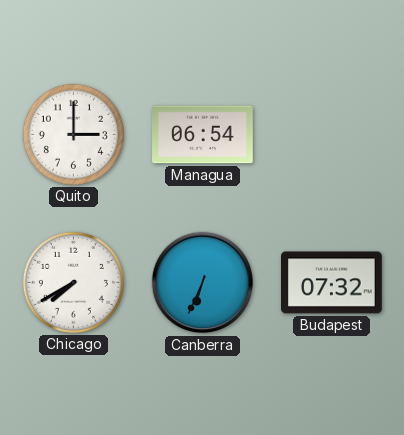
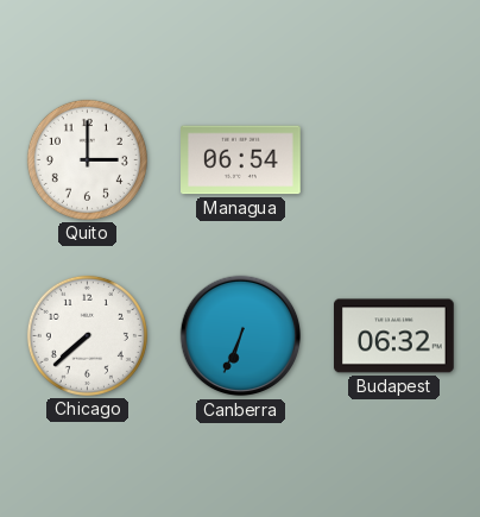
Chicago: 7:40 -> 7:38 (87, 335)
Budapest: 07:32 -> 06:32 (394, 336)
